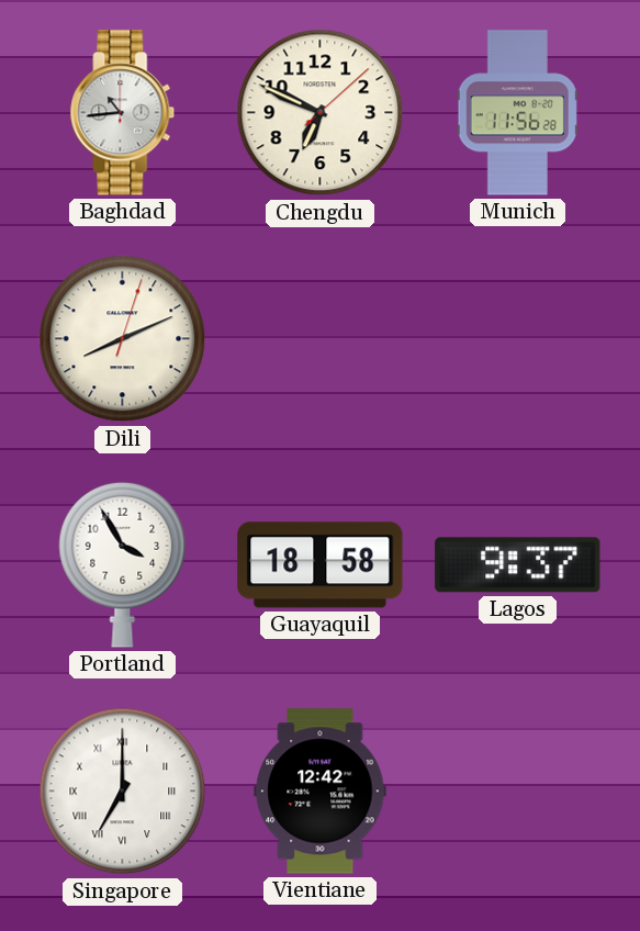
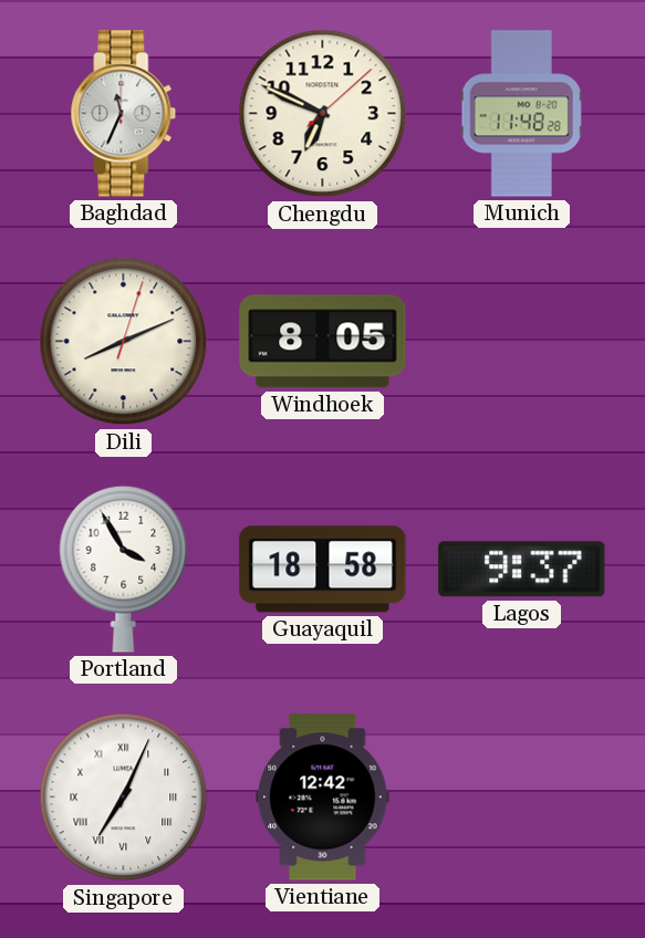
Baghdad: 10:44 -> 11:34 (124, 114)
Munich: 11:56 -> 11:48 (521, 114)
Windhoek: none -> 8:05 (323, 342)
Singapore: 7:00 -> 7:04 (124, 798)
